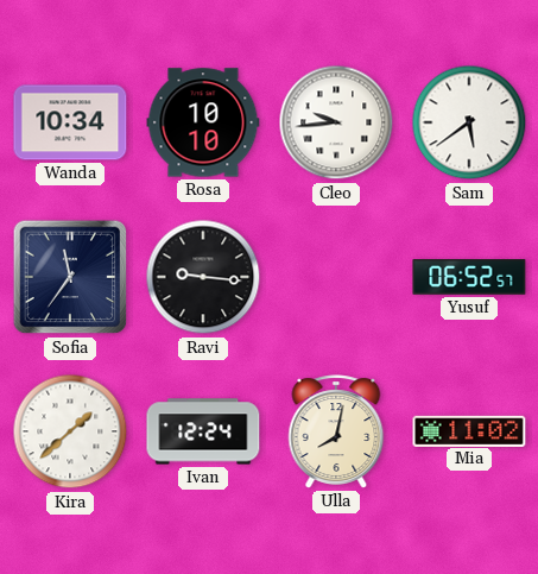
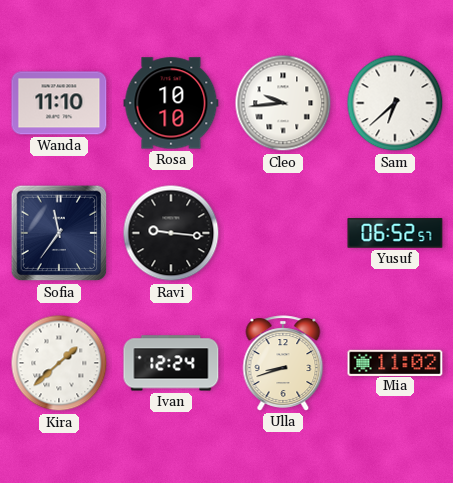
Wanda: 10:34 -> 11:10 (59, 103)
Sam: 5:39 -> 6:38 (395, 103)
Ulla: 8:02 -> 8:42 (283, 363)
